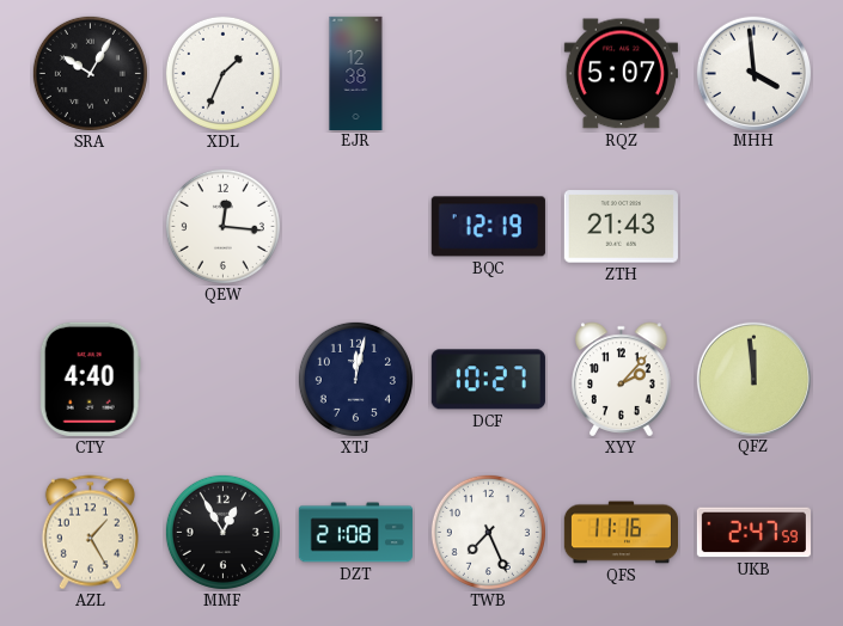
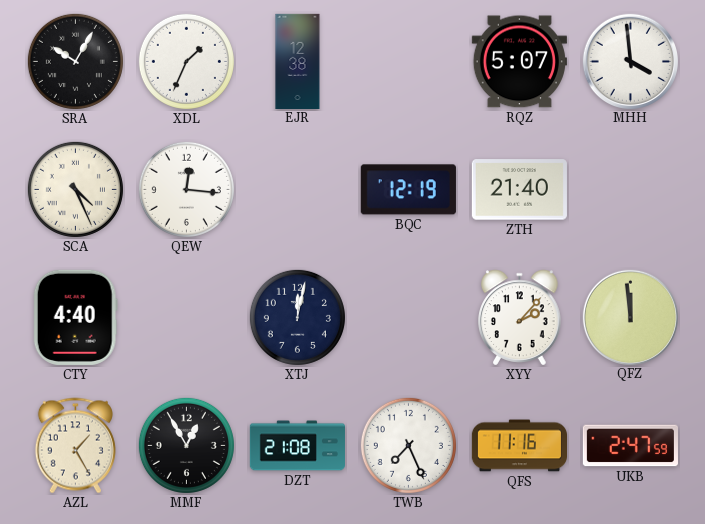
SCA: none -> 4:26 (75, 189)
ZTH: 21:43 -> 21:40 (519, 190)
DCF: 10:27 -> none (488, 380)
